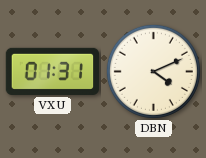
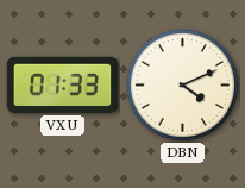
VXU: 01:31 -> 01:33 (63, 84)
